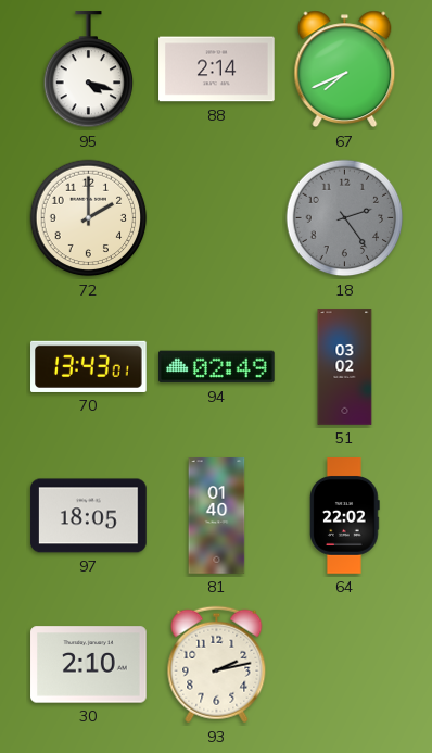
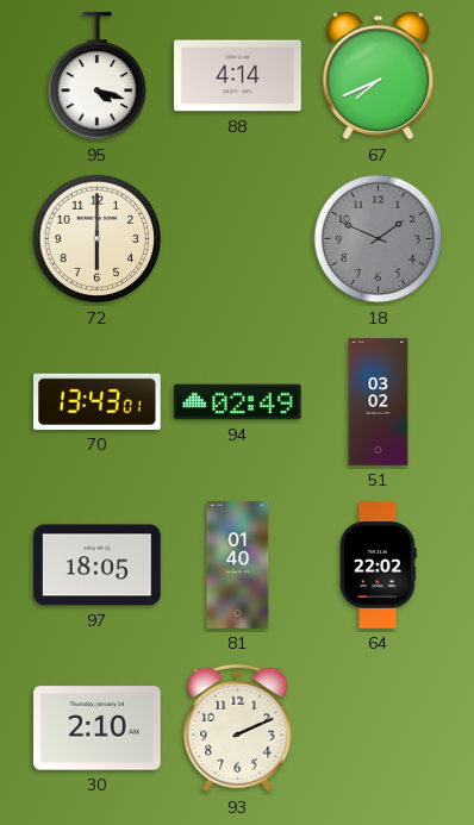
88: 2:14 -> 4:14 (238, 76)
72: 2:00 -> 6:00 (98, 239)
18: 2:24 -> 1:49 (379, 239)
93: 2:13 -> 2:11 (238, 729)
